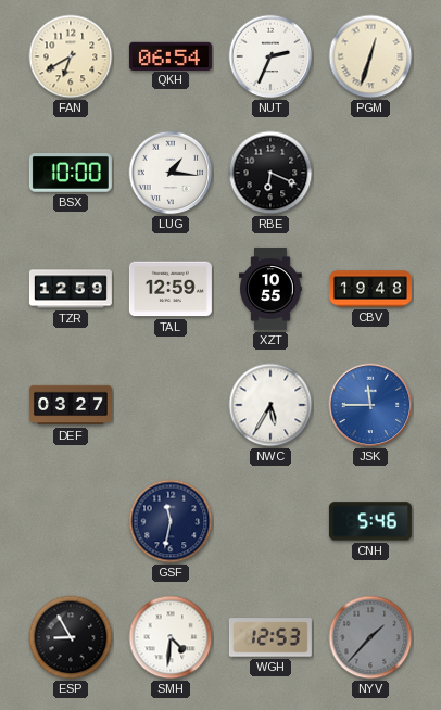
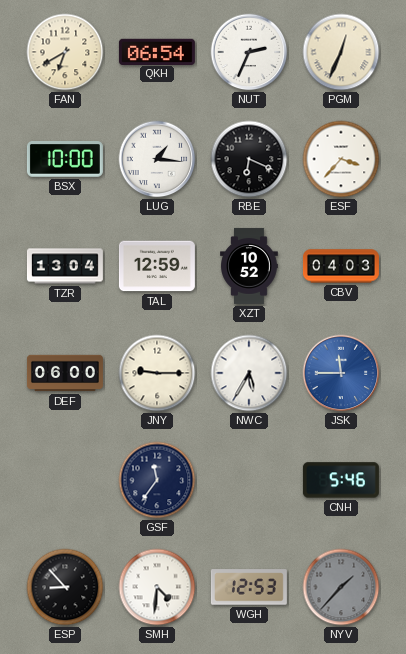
PGM: 12:33 -> 12:34 (341, 52)
ESF: none -> 3:37 (341, 159)
TZR: 12:59 -> 13:04 (65, 266)
XZT: 10:55 -> 10:52 (250, 266)
CBV: 19:48 -> 04:03 (341, 266)
DEF: 03:27 -> 06:00 (65, 373)
JNY: none -> 9:15 (157, 373)
GSF: 11:32 -> 11:36 (157, 480)
ESP: 8:55 -> 8:53 (65, 587)
